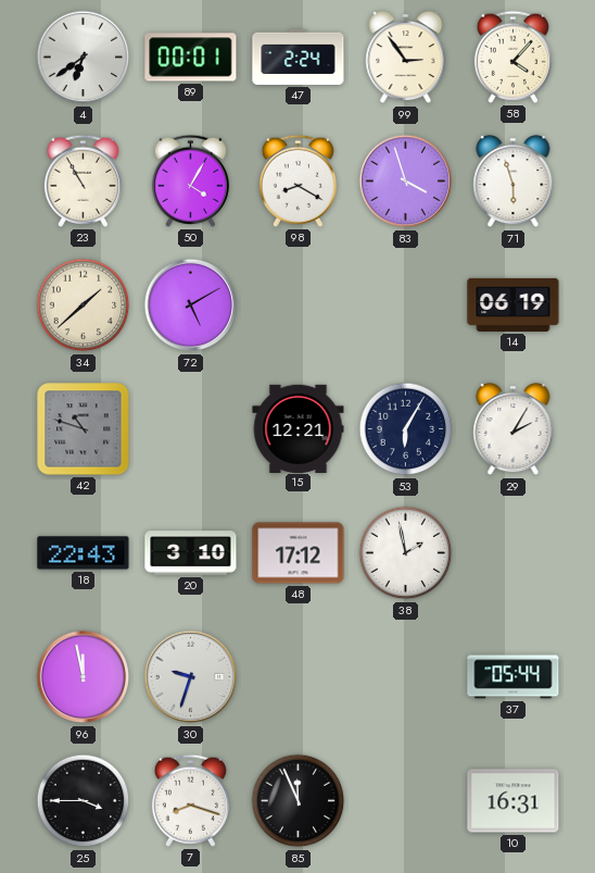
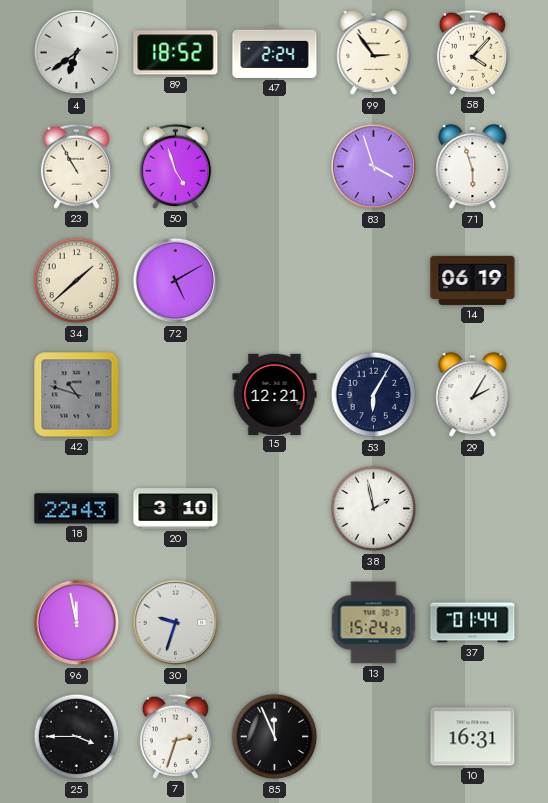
89: 00:01 -> 18:52 (176, 53)
50: 4:05 -> 4:57 (175, 166)
98: 8:20 -> none (297, 180)
48: 17:12 -> none (299, 553)
13: none -> 15:24 (374, 623)
37: 05:44 -> 01:44 (473, 623)
7: 8:18 -> 2:33 (175, 736)
